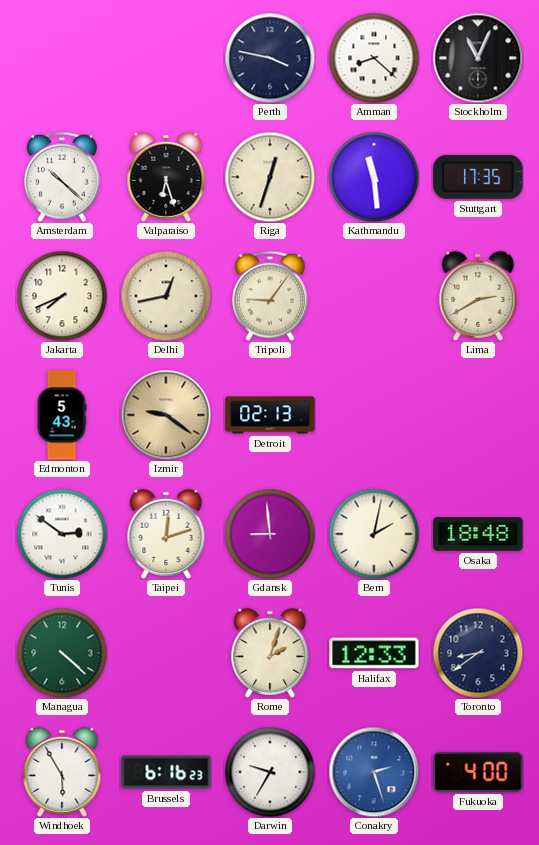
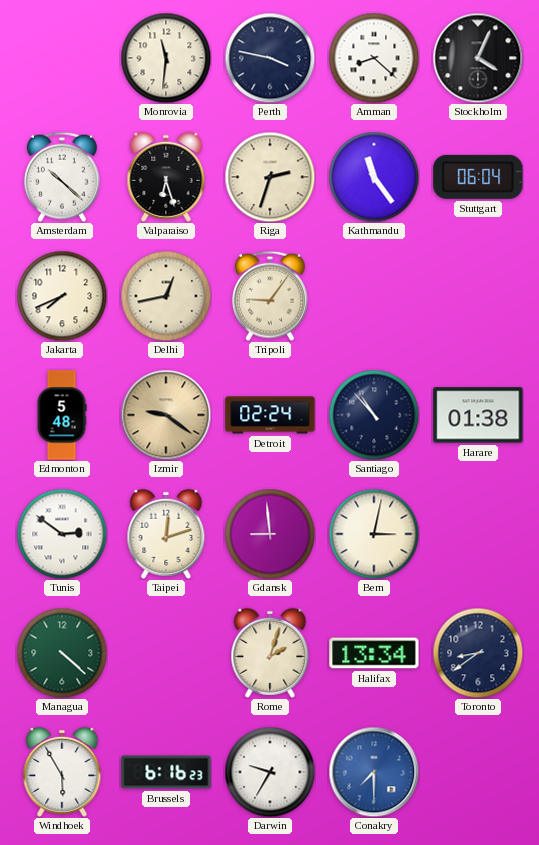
Monrovia: none -> 11:31 (166, 58)
Stockholm: 11:04 -> 4:04 (478, 58)
Riga: 12:33 -> 2:33 (270, 177)
Kathmandu: 11:29 -> 11:24 (374, 177)
Stuttgart: 17:35 -> 06:04 (478, 177)
Lima: 2:40 -> none (478, 296)
Edmonton: 5:43 -> 5:48 (62, 415)
Detroit: 02:13 -> 02:24 (270, 415)
Santiago: none -> 10:53 (374, 415)
Harare: none -> 01:38 (478, 415)
Bern: 2:02 -> 3:02 (374, 534)
Osaka: 18:48 -> none (478, 534)
Halifax: 12:33 -> 13:34 (374, 653)
Conakry: 2:27 -> 7:30 (374, 772)
Fukuoka: 4:00 -> none (478, 772)
